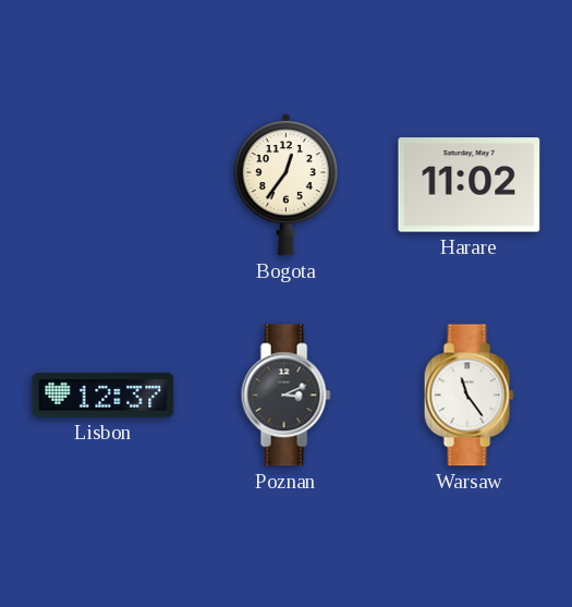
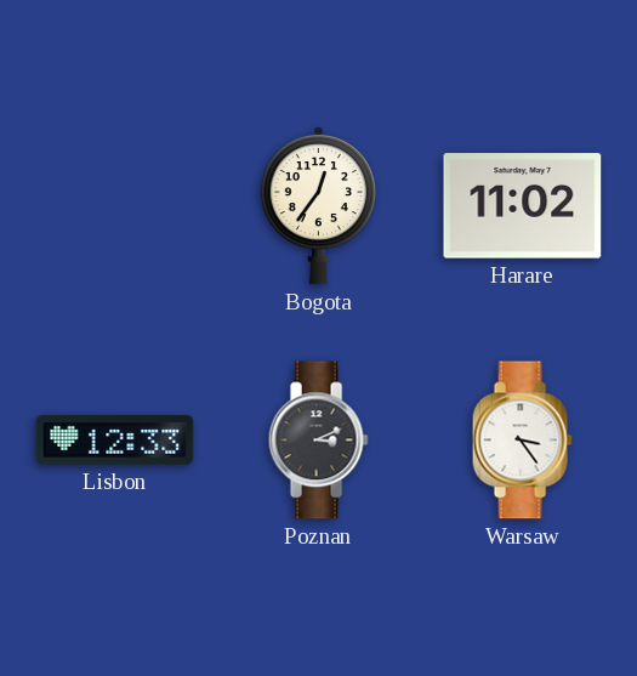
Lisbon: 12:37 -> 12:33 (115, 439)
Warsaw: 11:24 -> 3:24 (522, 441)
